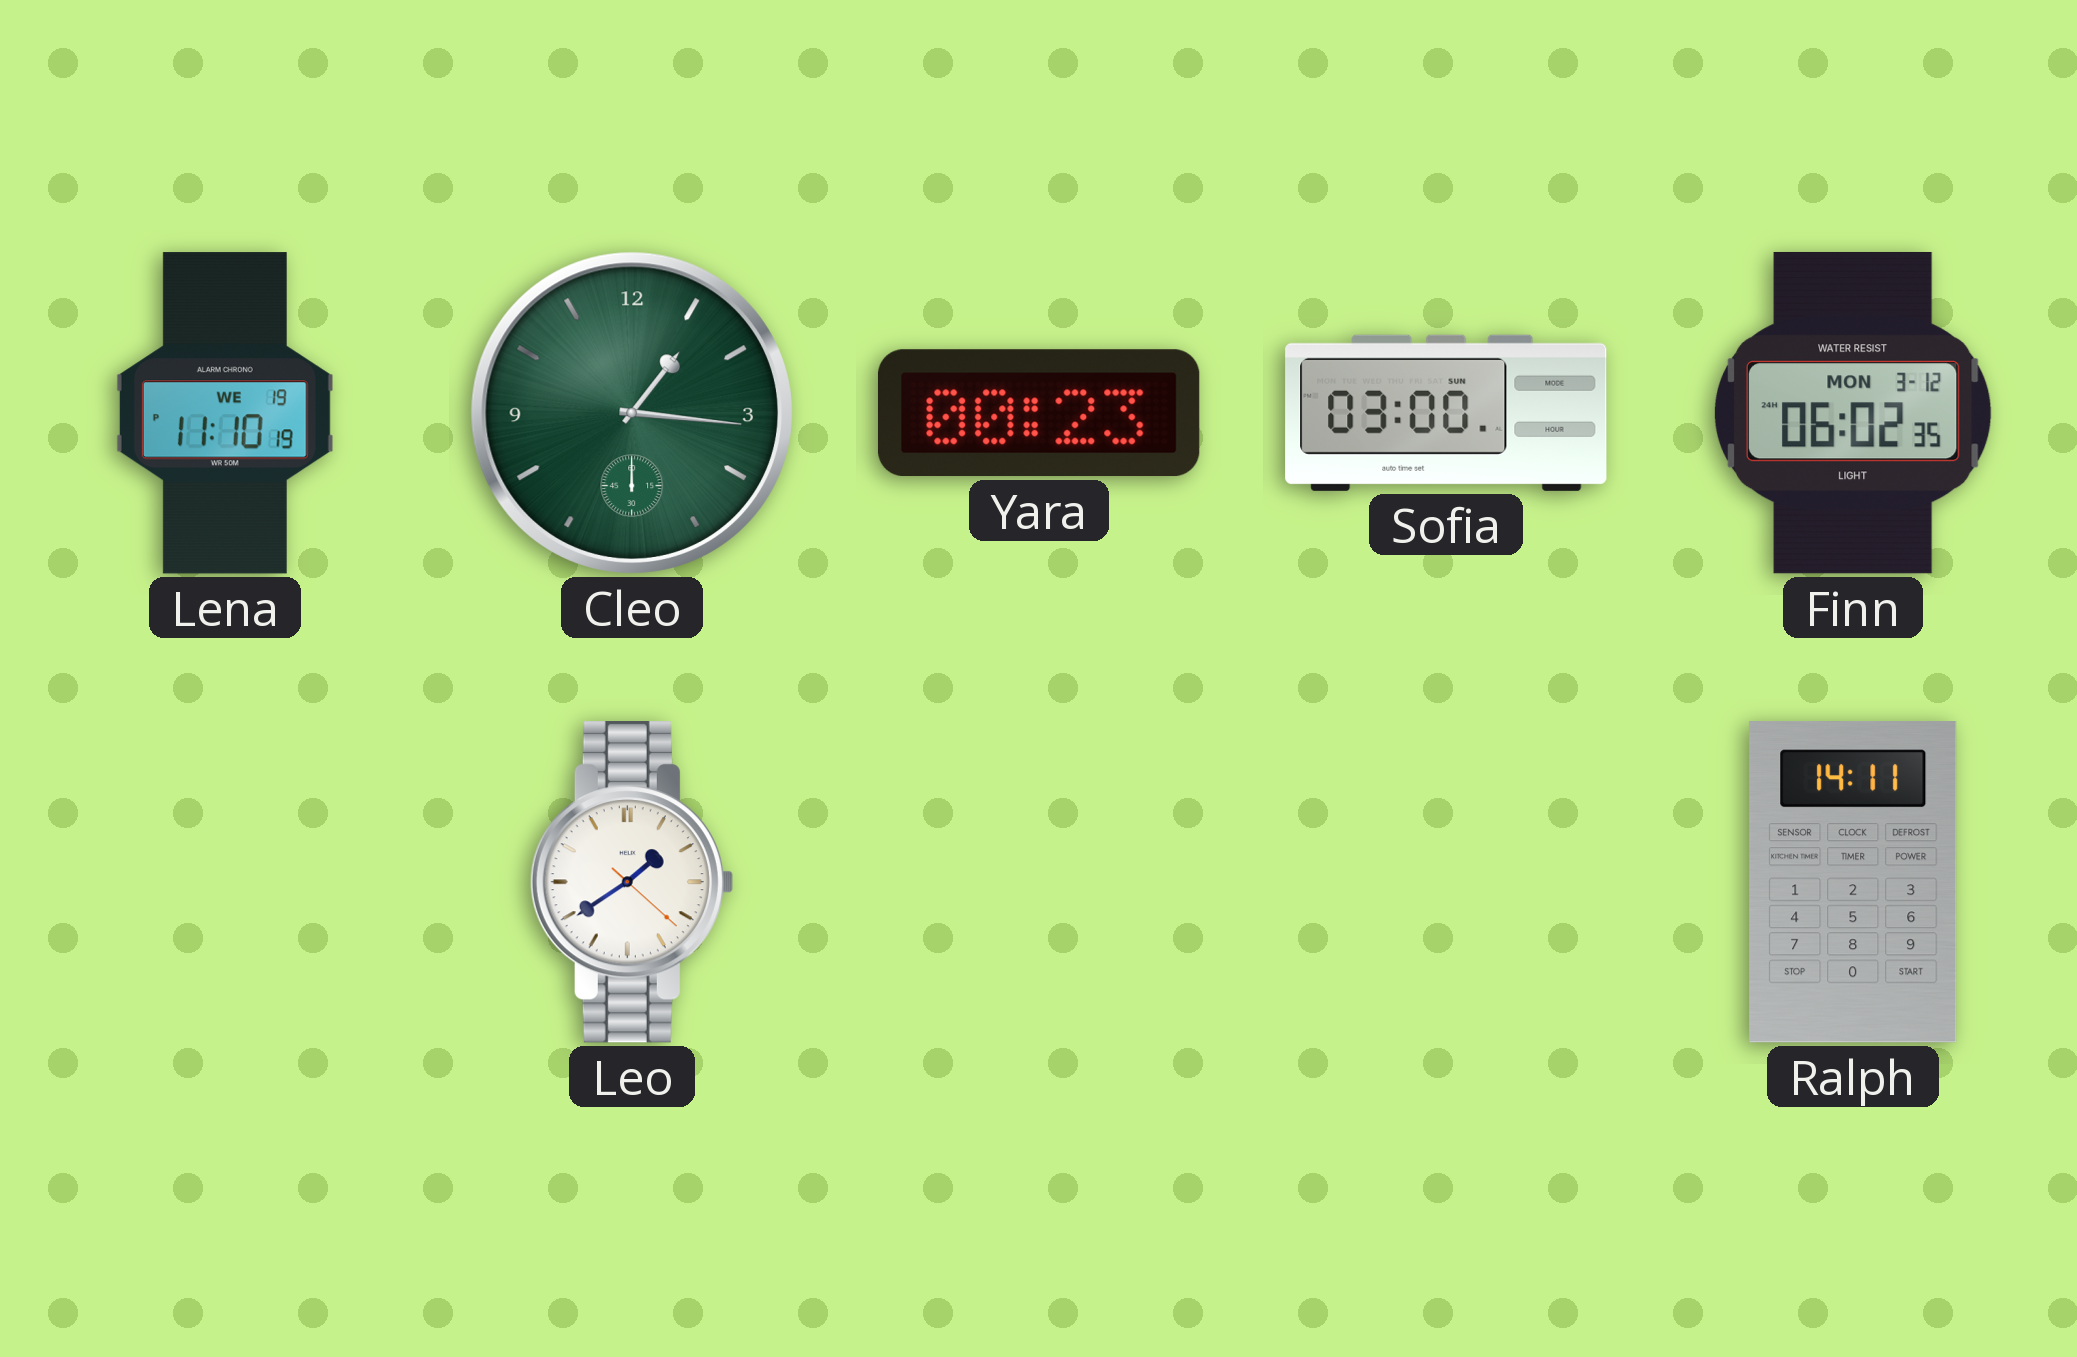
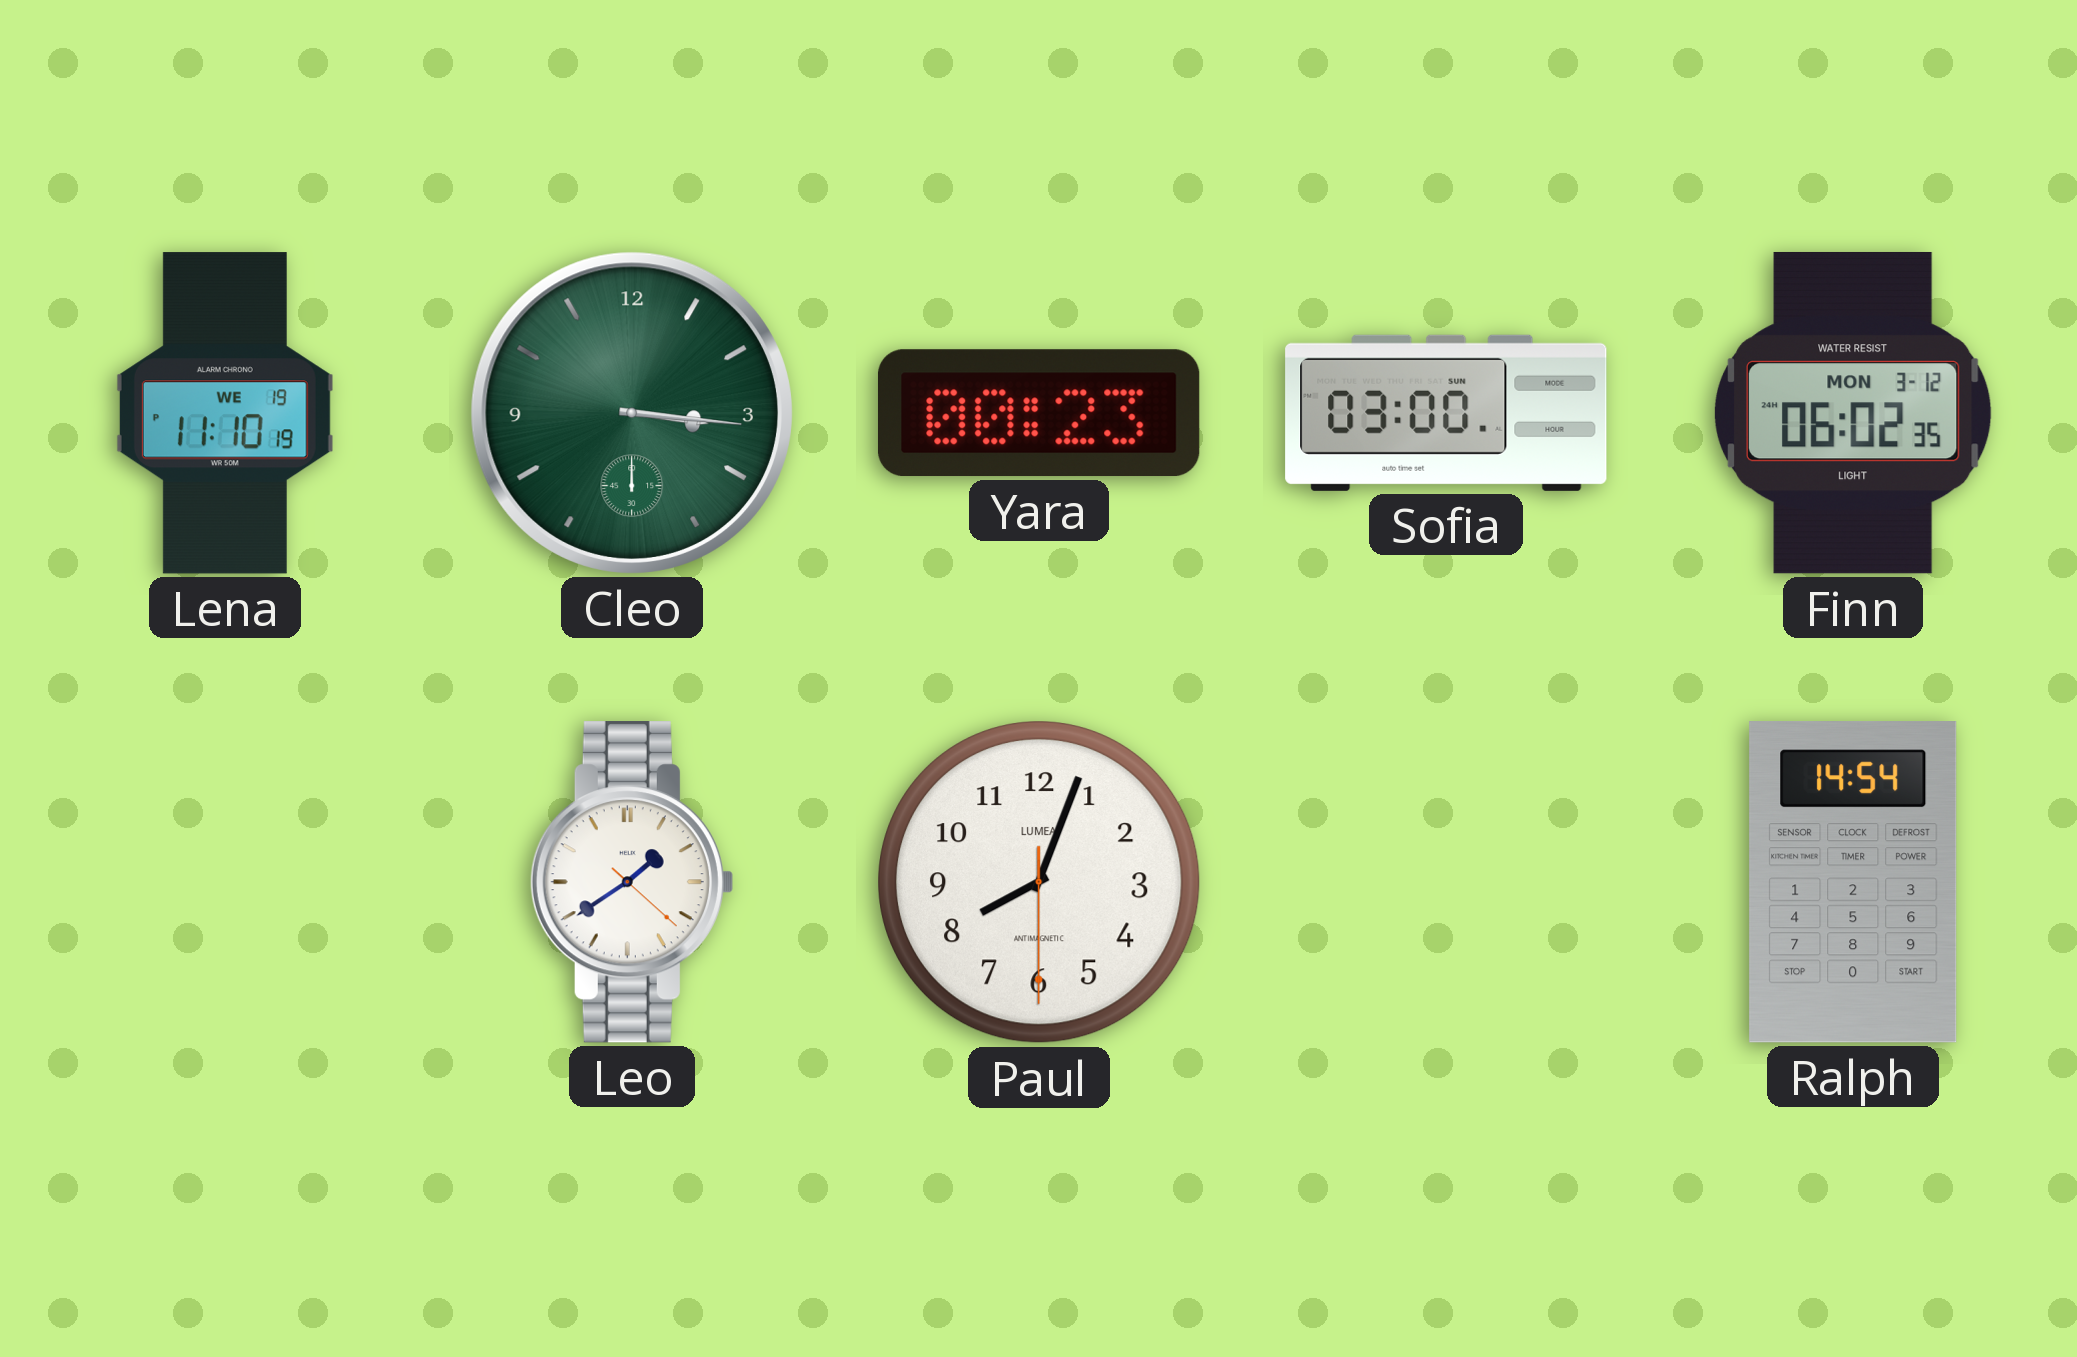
Cleo: 1:16 -> 3:16 (632, 413)
Paul: none -> 8:03 (1039, 882)
Ralph: 14:11 -> 14:54 (1853, 882)
